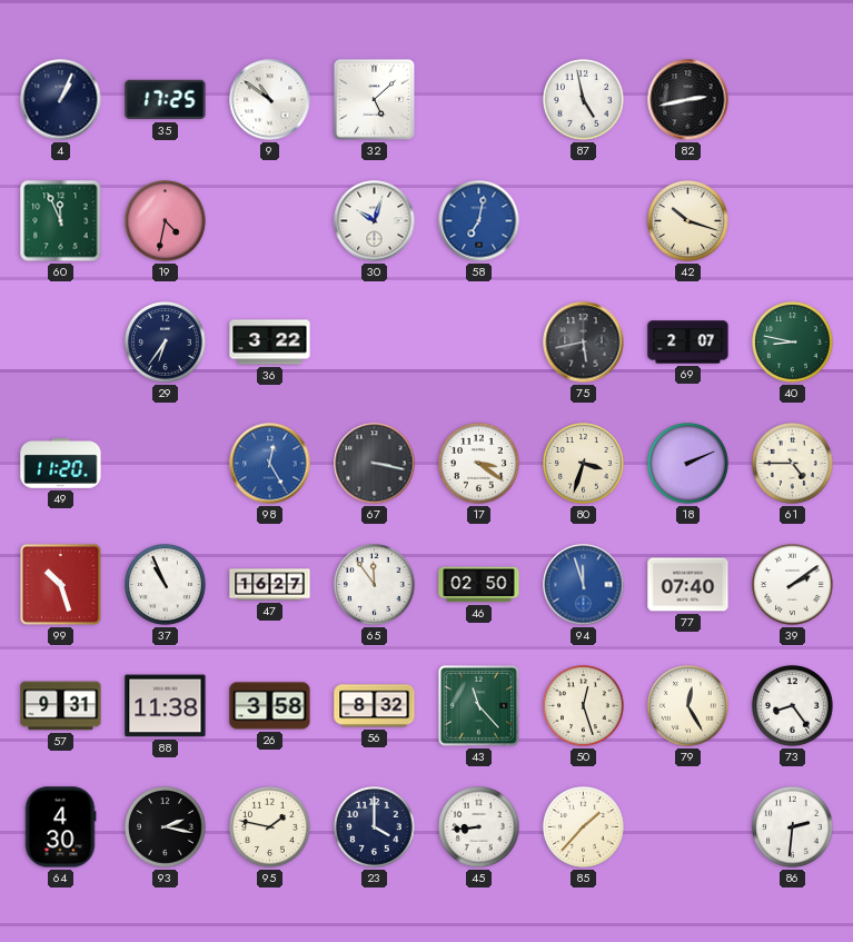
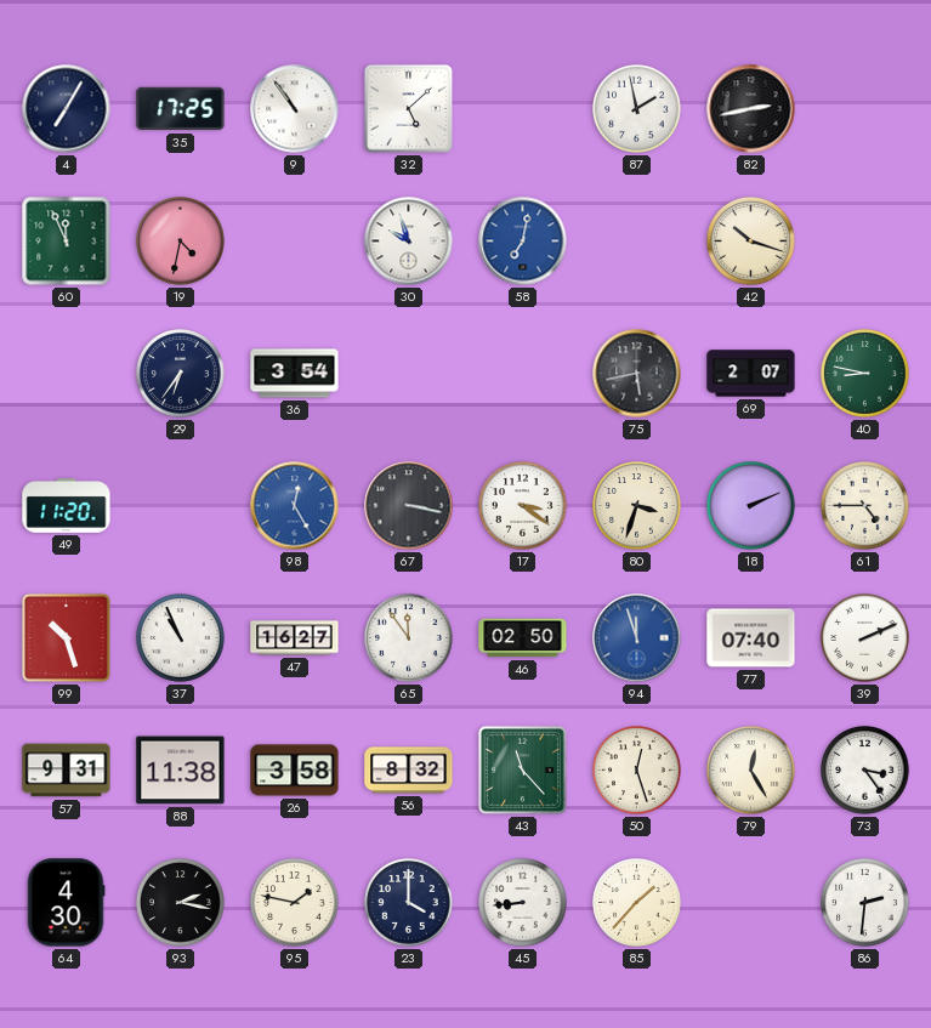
4: 1:04 -> 7:05 (67, 109)
9: 10:51 -> 10:54 (295, 109)
87: 4:58 -> 1:58 (637, 109)
30: 10:03 -> 9:57 (409, 242)
36: 3:22 -> 3:54 (295, 374)
39: 2:09 -> 2:11 (865, 638)
73: 8:24 -> 3:24 (865, 771)
